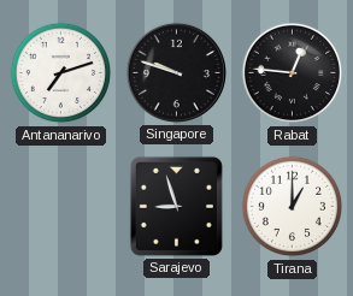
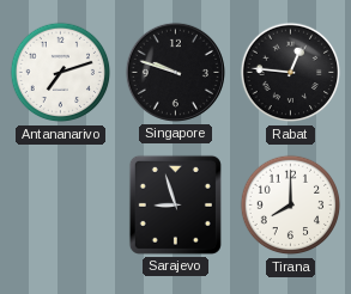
Tirana: 1:00 -> 8:00 (291, 206)
